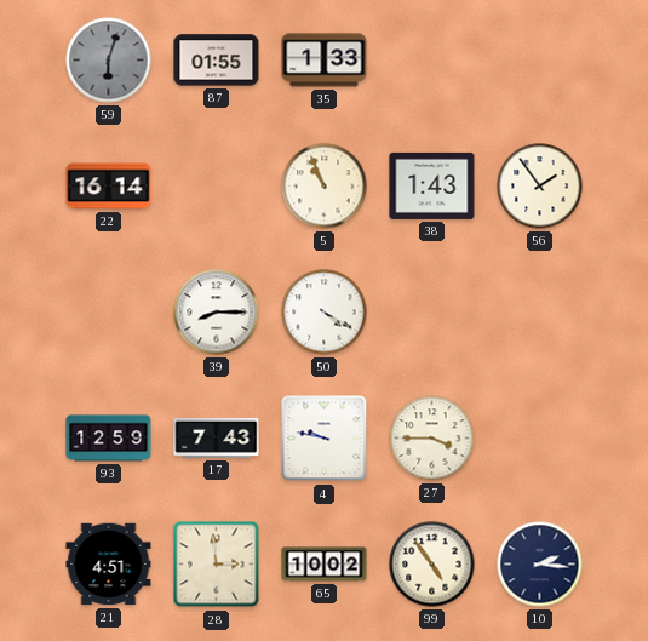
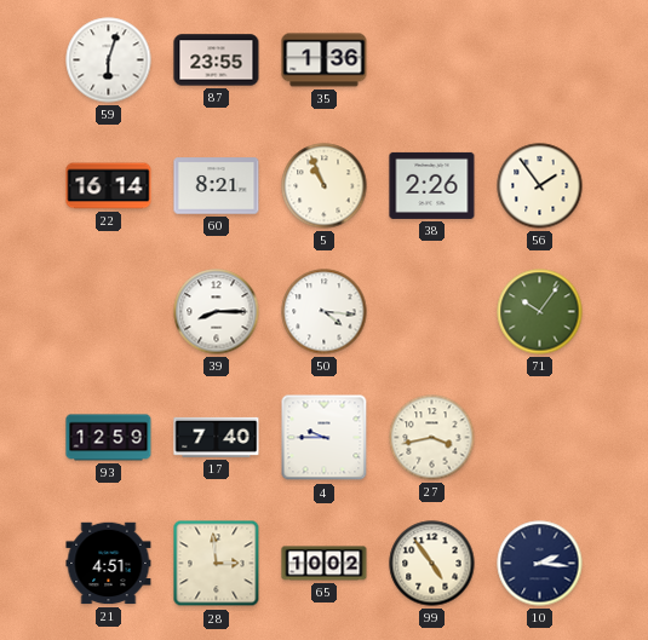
59 dial: grey -> white (109, 60)
87: 01:55 -> 23:55 (217, 60)
35: 1:33 -> 1:36 (325, 60)
60: none -> 8:21 (217, 186)
38: 1:43 -> 2:26 (432, 185)
50: 4:20 -> 4:16 (325, 312)
71: none -> 10:06 (540, 312)
17: 7:43 -> 7:40 (217, 437)
4: 9:47 -> 9:45 (325, 438)
27: 3:45 -> 3:43 (432, 438)
